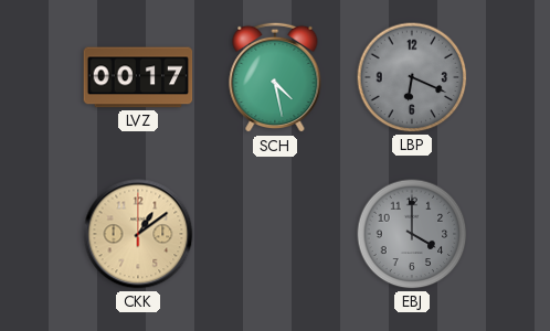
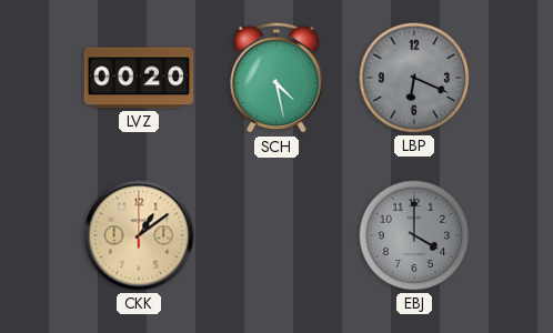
LVZ: 00:17 -> 00:20 (139, 78)
